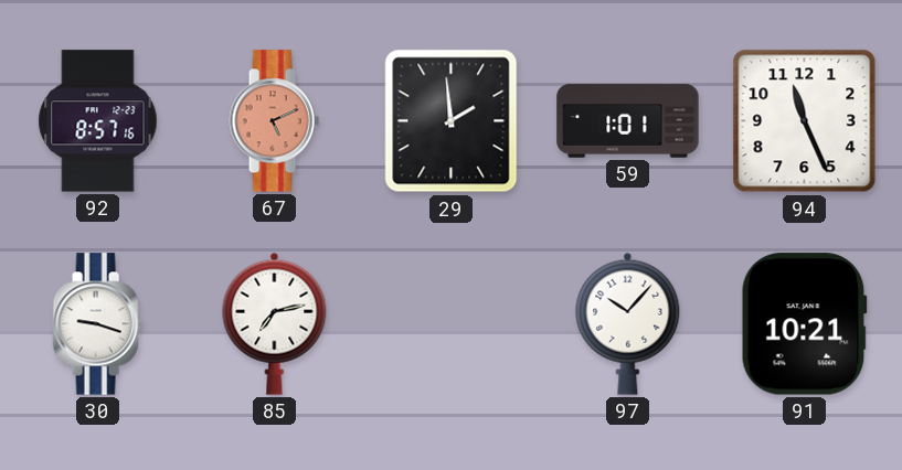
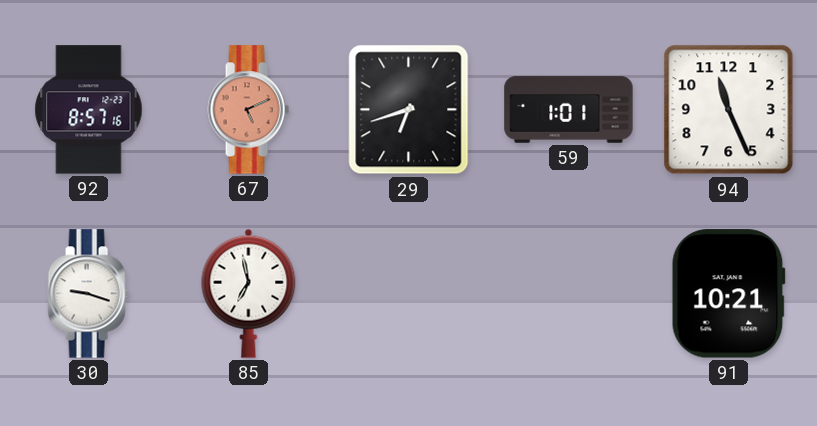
29: 1:59 -> 6:42 (409, 110)
85: 7:13 -> 6:58 (249, 293)
97: 10:07 -> none (628, 323)
